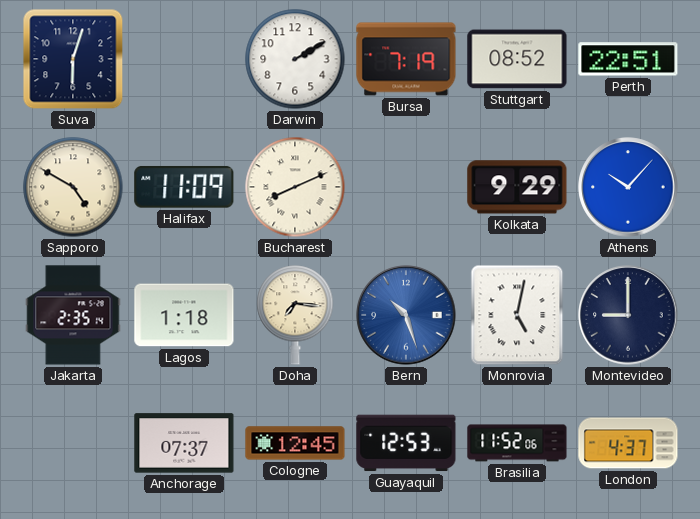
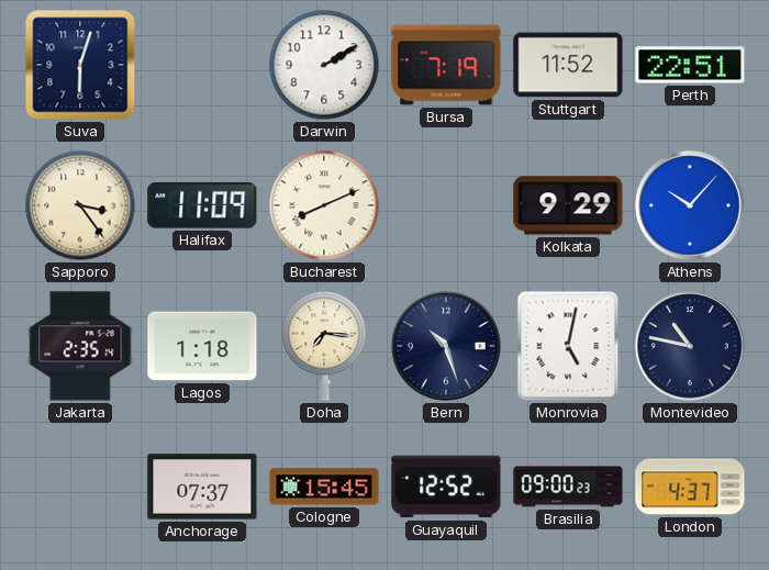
Stuttgart: 08:52 -> 11:52 (568, 65)
Sapporo: 4:50 -> 3:24 (80, 205)
Bern dial: blue -> navy (446, 346)
Montevideo: 9:00 -> 10:47 (690, 346)
Cologne: 12:45 -> 15:45 (324, 487)
Guayaquil: 12:53 -> 12:52 (446, 487)
Brasilia: 11:52 -> 09:00 (568, 487)
